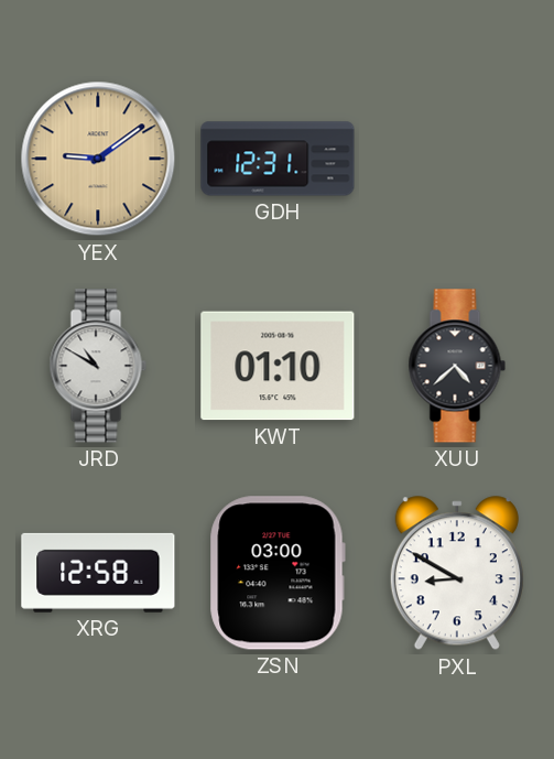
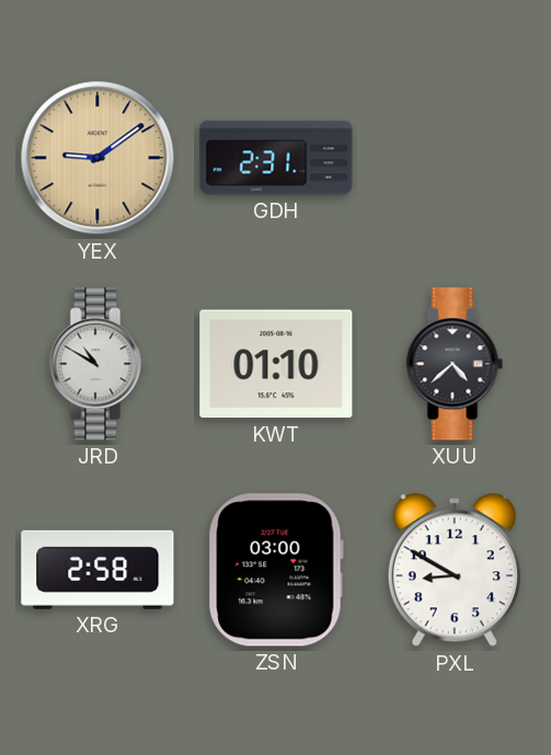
GDH: 12:31 -> 2:31 (276, 158)
XRG: 12:58 -> 2:58 (97, 570)
